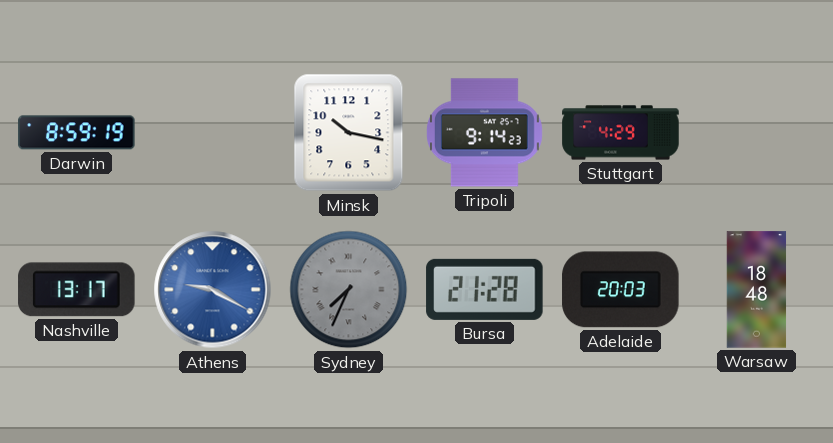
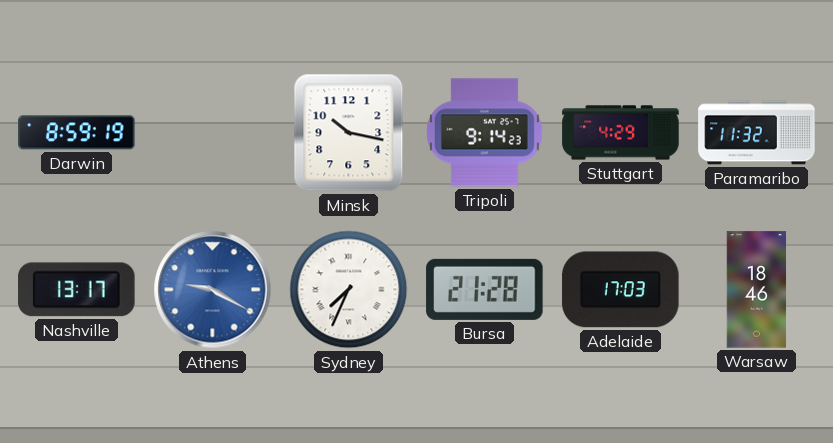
Paramaribo: none -> 11:32 (757, 133)
Sydney dial: grey -> white (349, 290)
Adelaide: 20:03 -> 17:03 (621, 290)
Warsaw: 18:48 -> 18:46 (757, 290)
